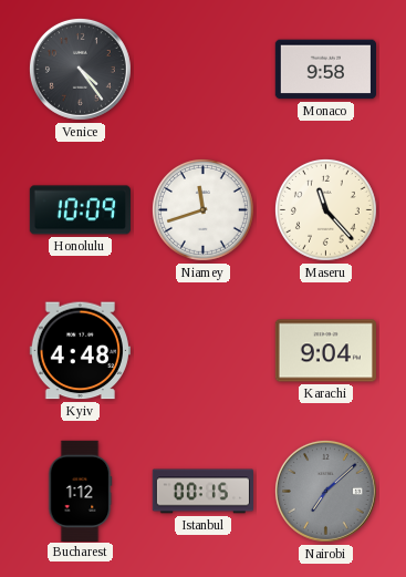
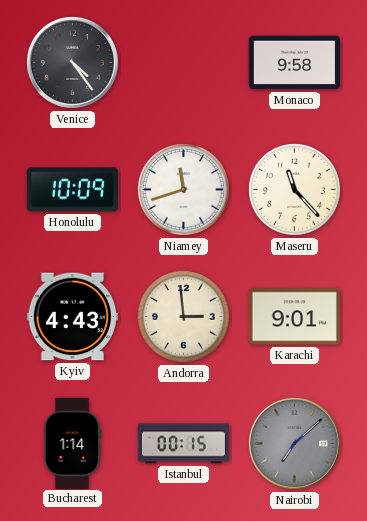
Kyiv: 4:48 -> 4:43 (72, 317)
Andorra: none -> 2:59 (183, 316)
Karachi: 9:04 -> 9:01 (294, 317)
Bucharest: 1:12 -> 1:14 (72, 443)
